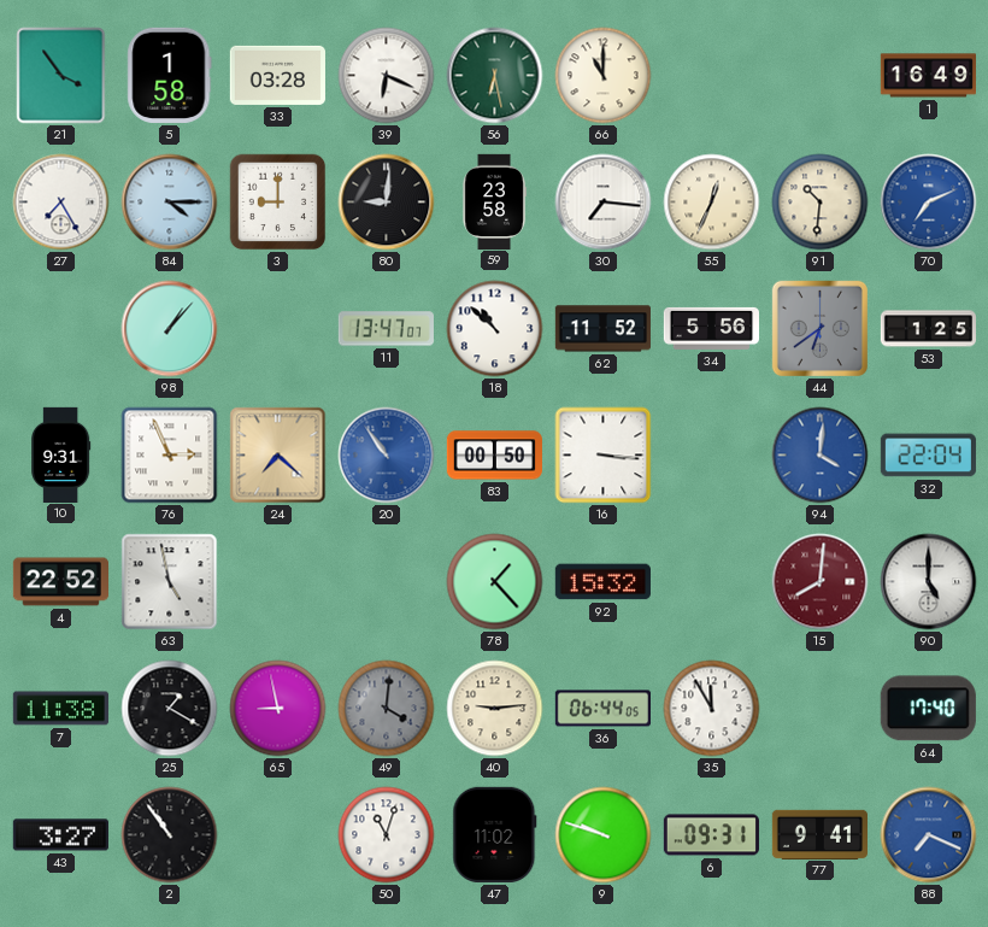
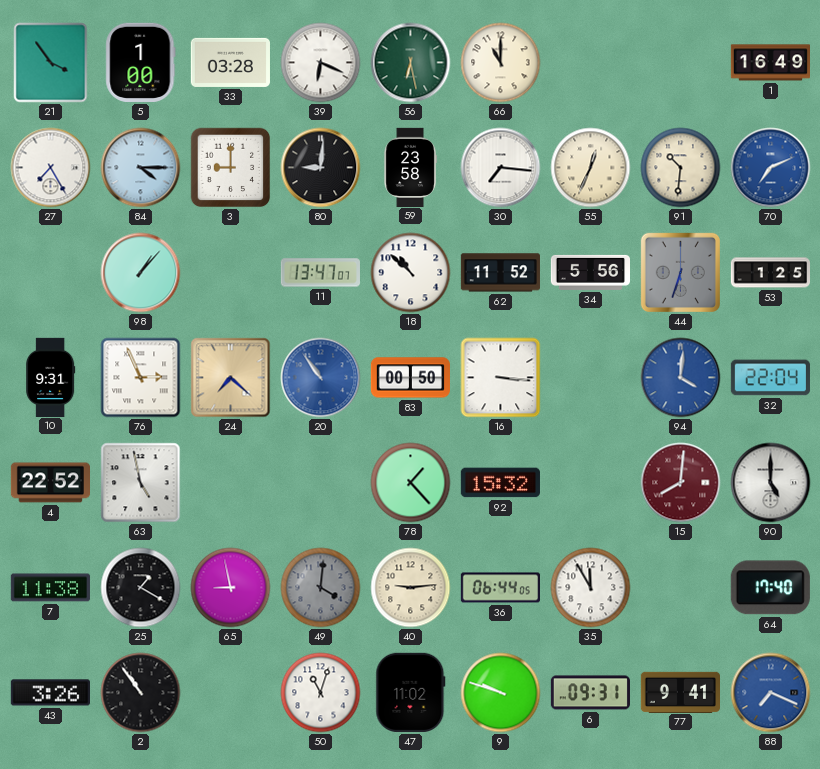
5: 1:58 -> 1:00 (141, 62)
44: 6:39 -> 6:33 (680, 272)
43: 3:27 -> 3:26 (50, 693)
